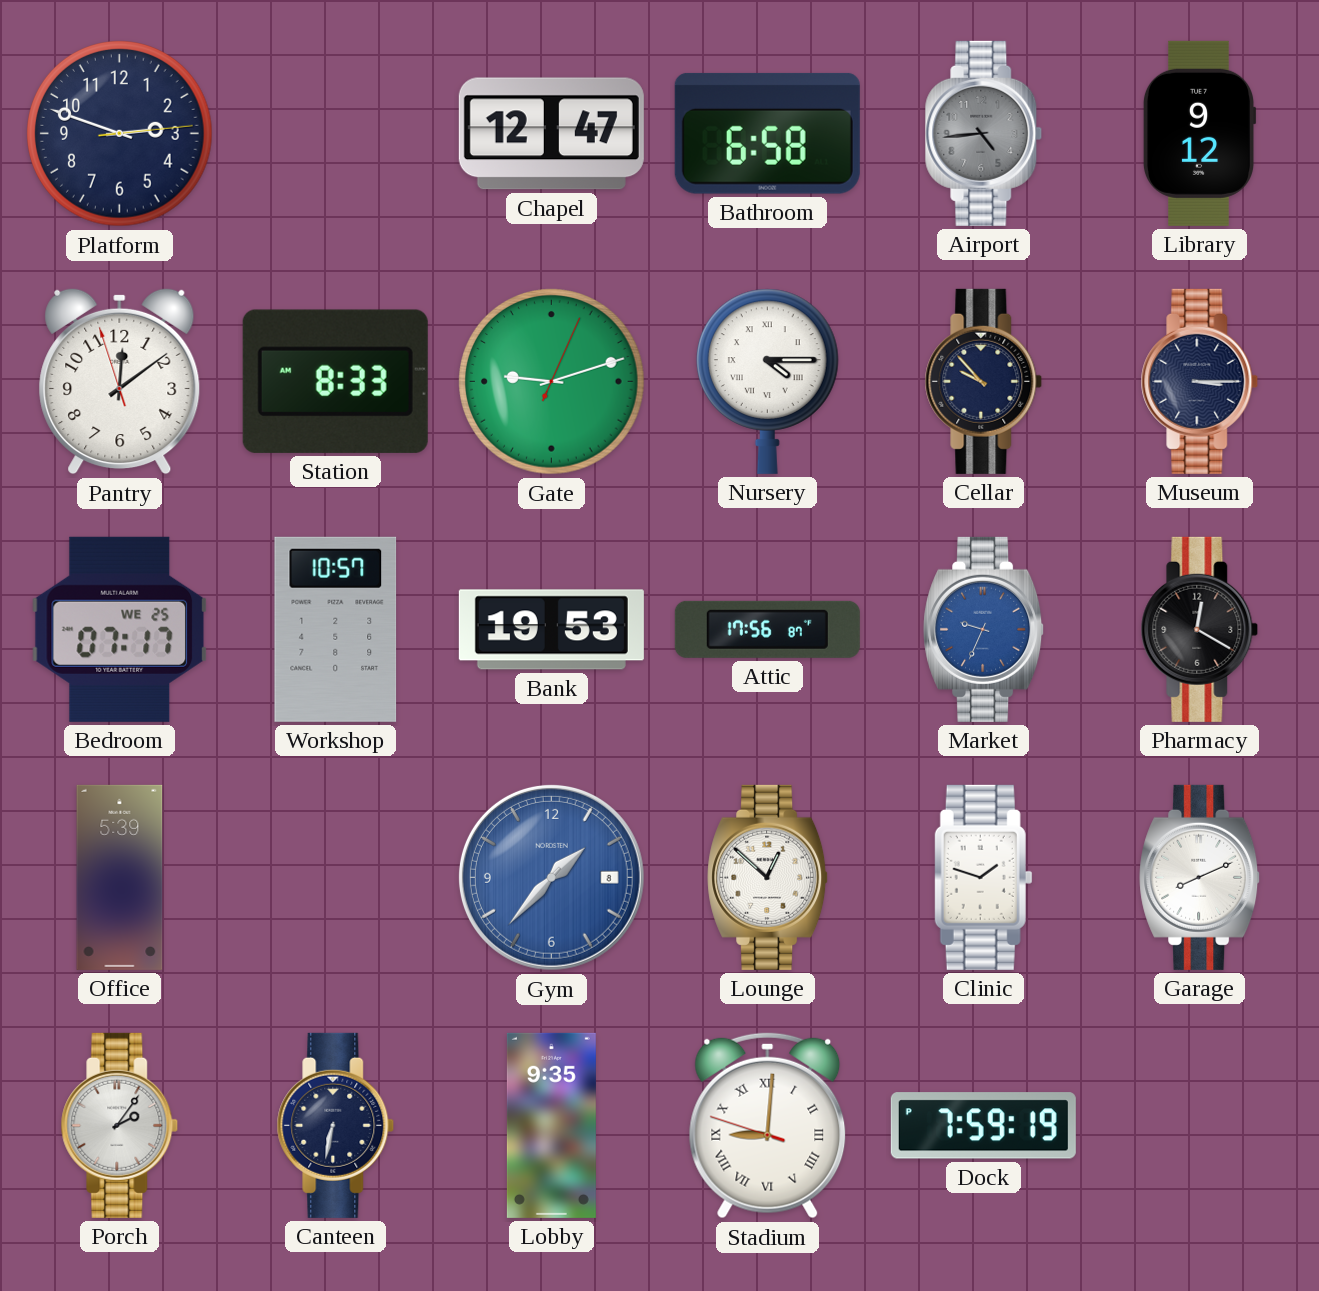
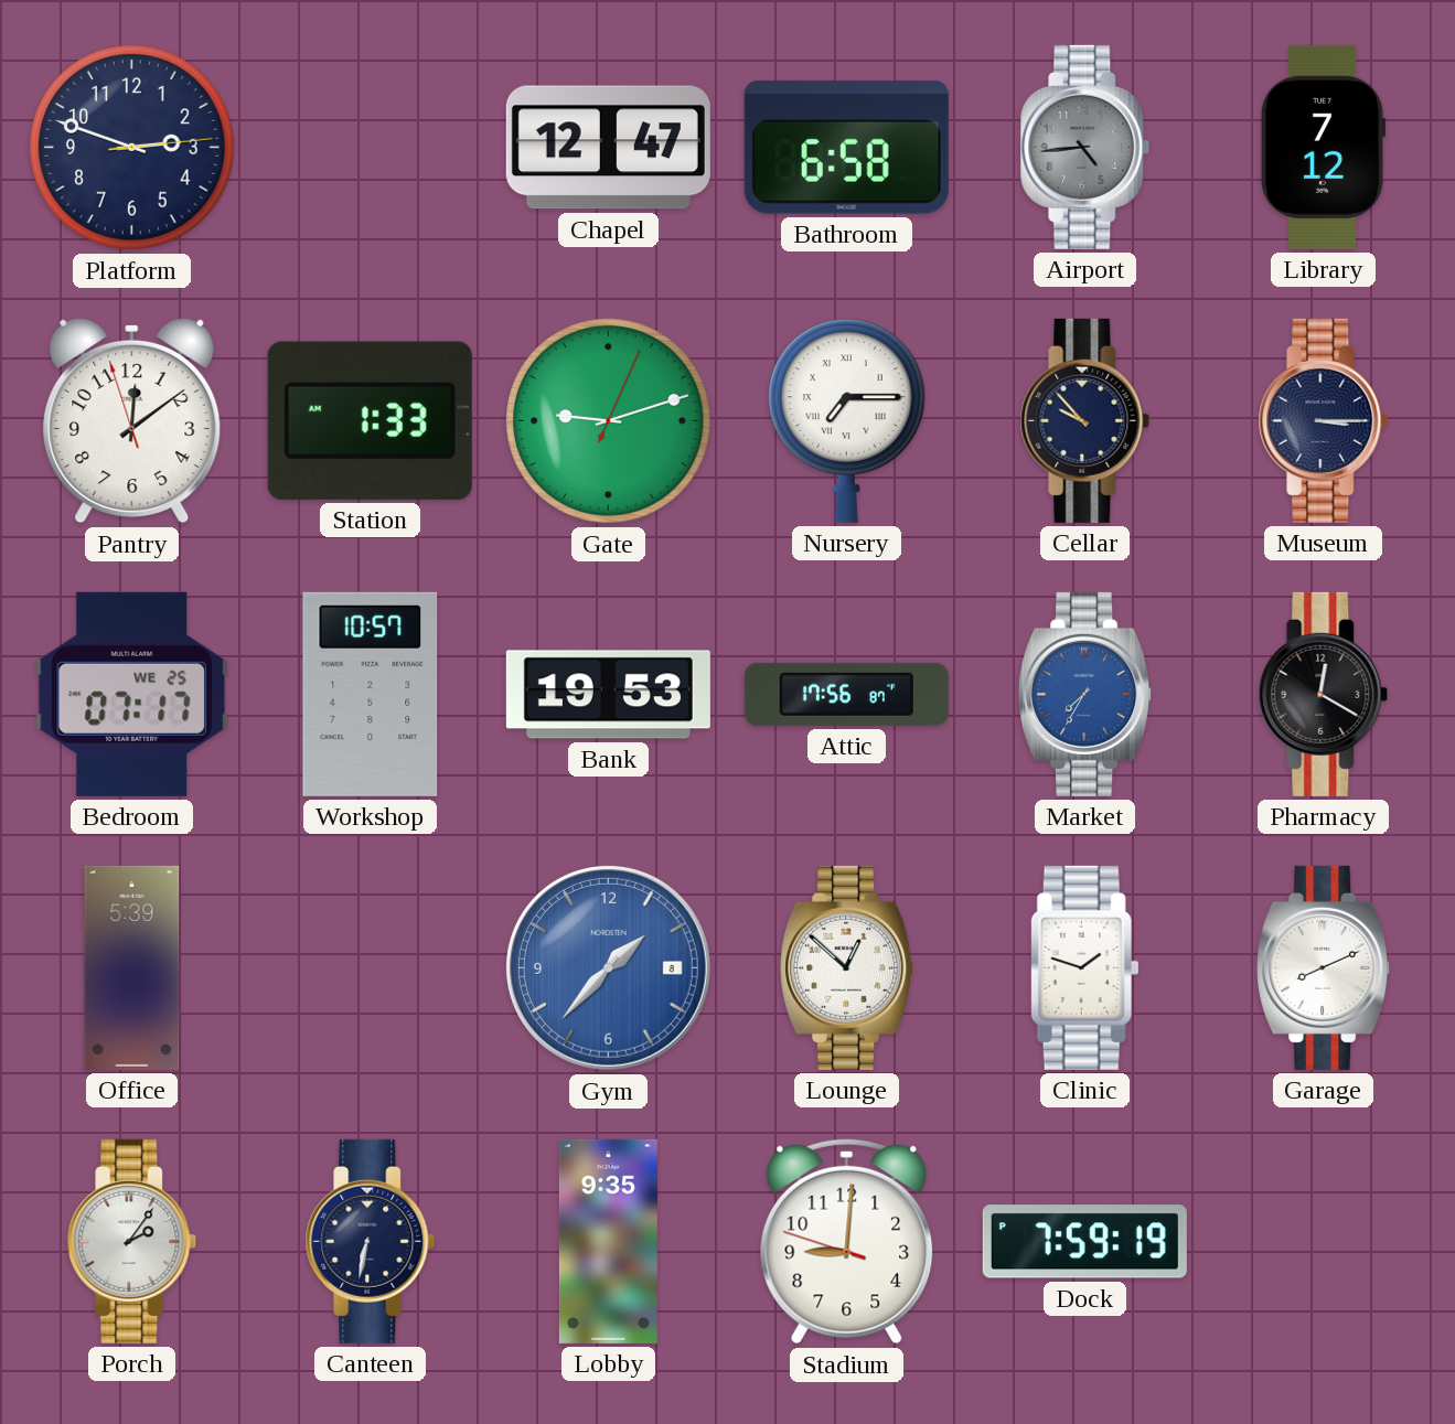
Library: 9:12 -> 7:12 (1323, 147)
Station: 8:33 -> 1:33 (370, 420)
Nursery: 4:15 -> 7:15 (846, 420)
Market: 9:34 -> 7:35 (1085, 694)
Stadium numerals: Roman -> Arabic (847, 1241)
